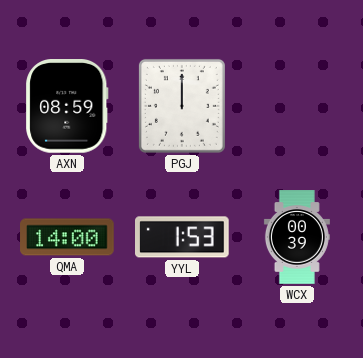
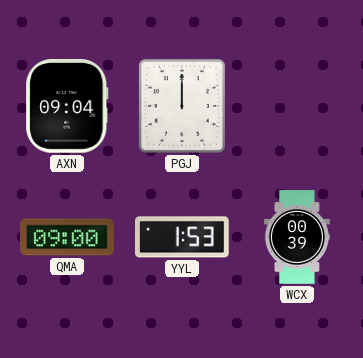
AXN: 08:59 -> 09:04 (67, 106)
QMA: 14:00 -> 09:00 (67, 237)
